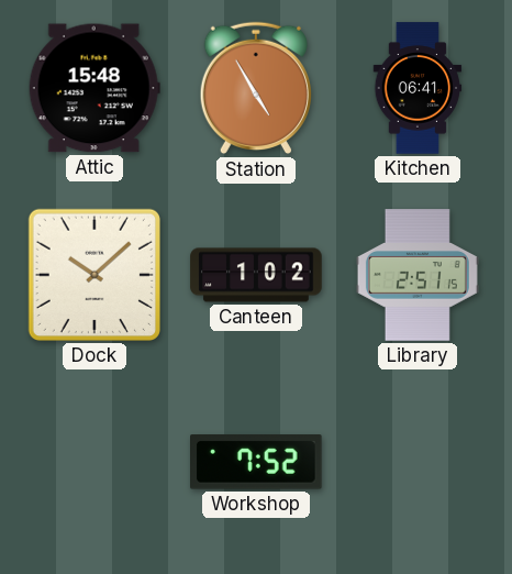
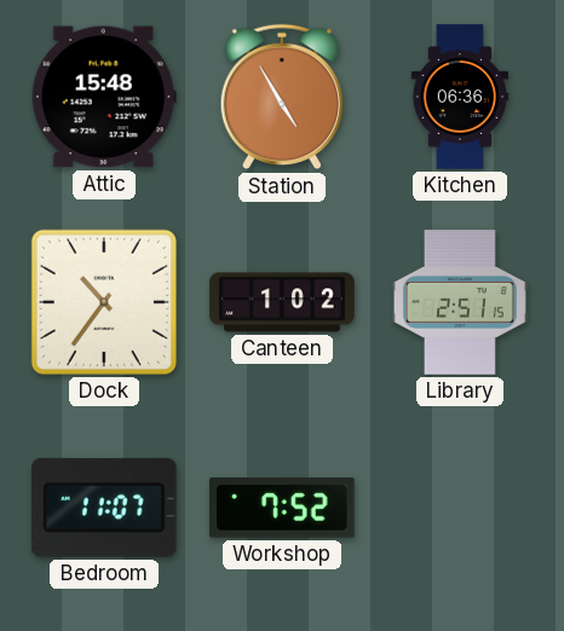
Kitchen: 06:41 -> 06:36 (460, 97)
Dock: 10:08 -> 10:36 (104, 302)
Bedroom: none -> 11:07 (104, 508)
